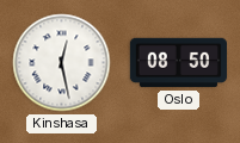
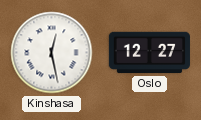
Oslo: 08:50 -> 12:27 (149, 53)
